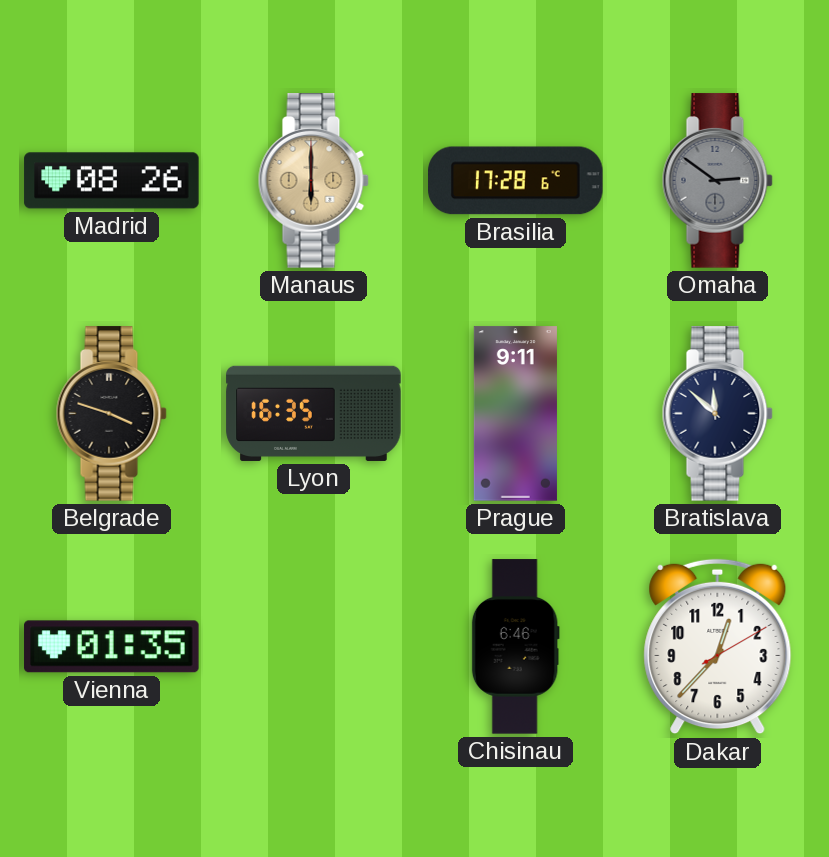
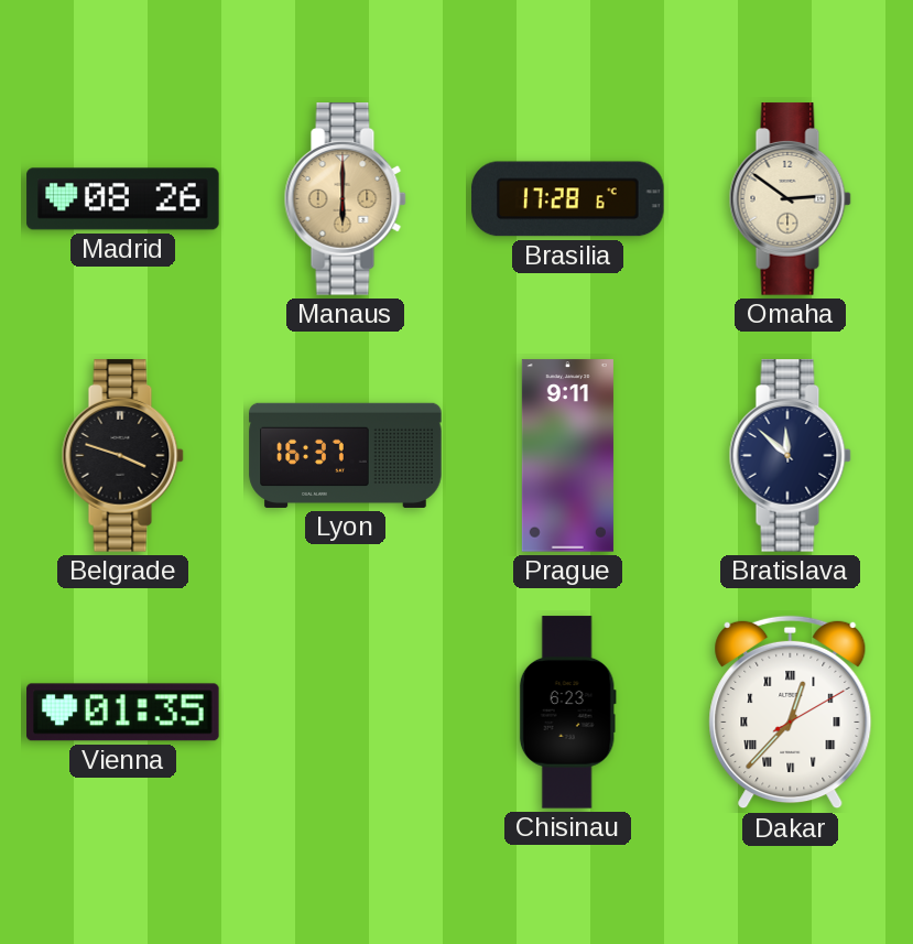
Omaha dial: grey -> cream (790, 199)
Lyon: 16:35 -> 16:37 (346, 455)
Chisinau: 6:46 -> 6:23 (567, 713)
Dakar numerals: Arabic -> Roman (791, 713)
